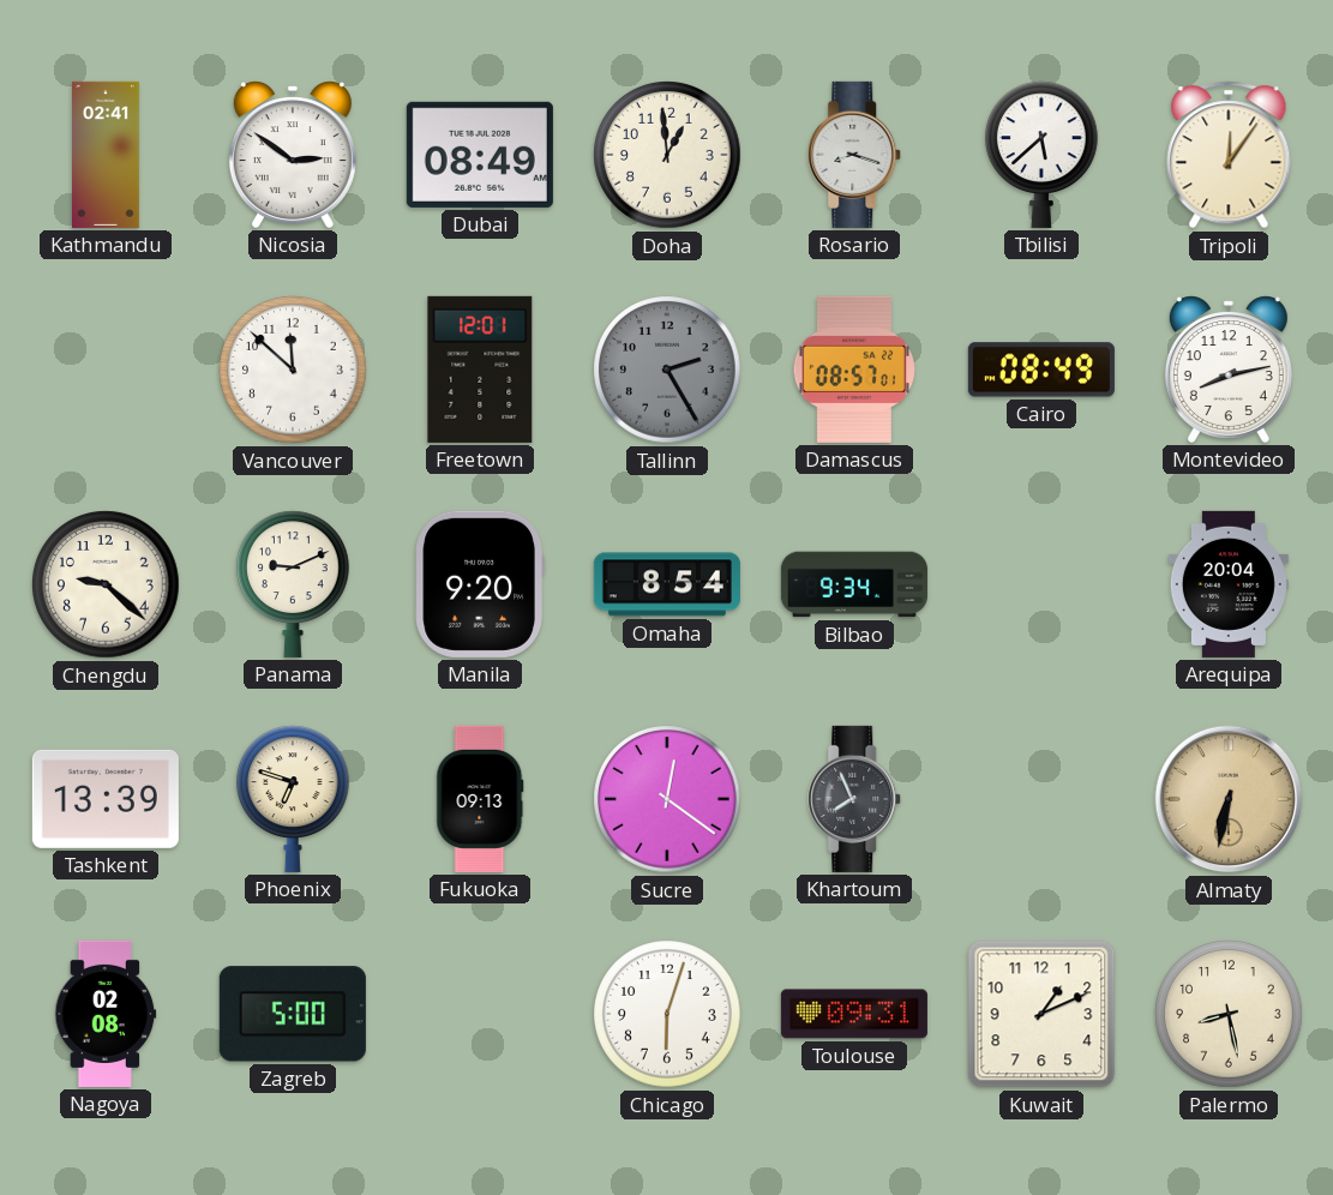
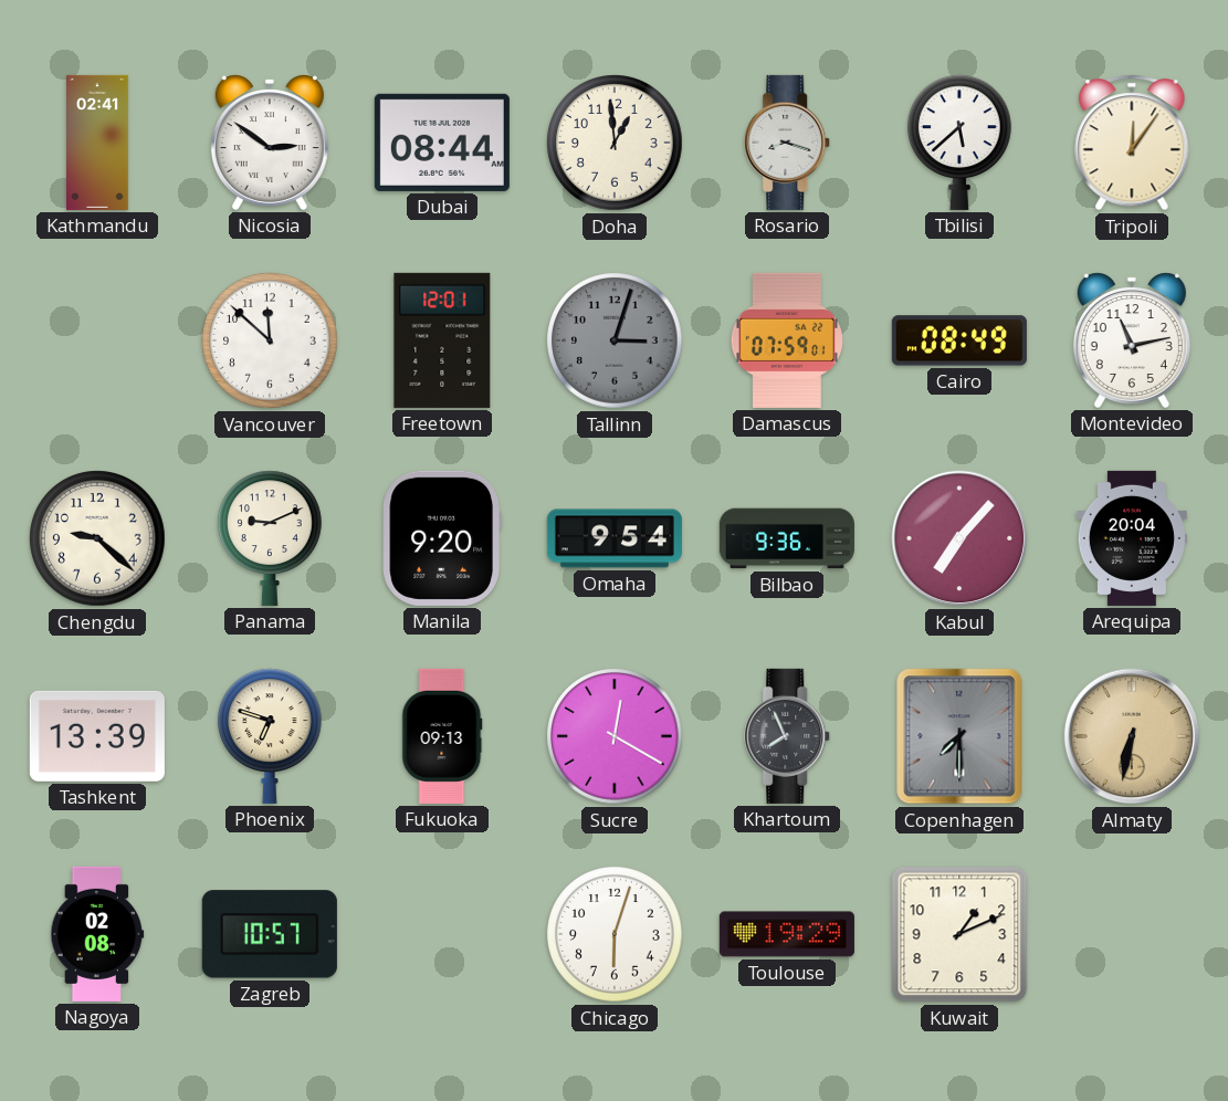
Dubai: 08:49 -> 08:44 (442, 143)
Tallinn: 2:25 -> 3:03 (615, 340)
Damascus: 08:57 -> 07:59 (786, 340)
Montevideo: 8:13 -> 11:13 (1132, 340)
Omaha: 8:54 -> 9:54 (615, 538)
Bilbao: 9:34 -> 9:36 (787, 538)
Kabul: none -> 7:07 (959, 538)
Sucre: 12:21 -> 12:20 (615, 736)
Copenhagen: none -> 7:30 (959, 736)
Zagreb: 5:00 -> 10:57 (270, 934)
Toulouse: 09:31 -> 19:29 (787, 934)
Palermo: 8:28 -> none (1229, 1014)
